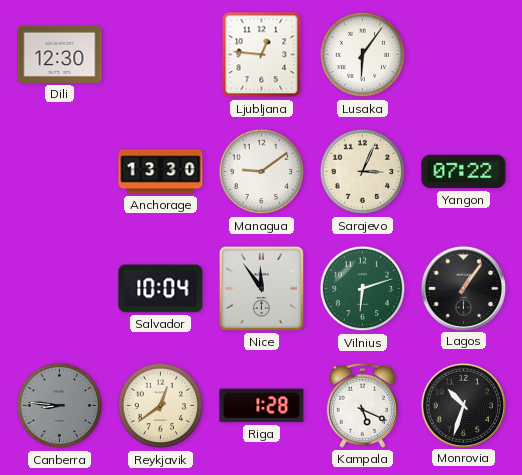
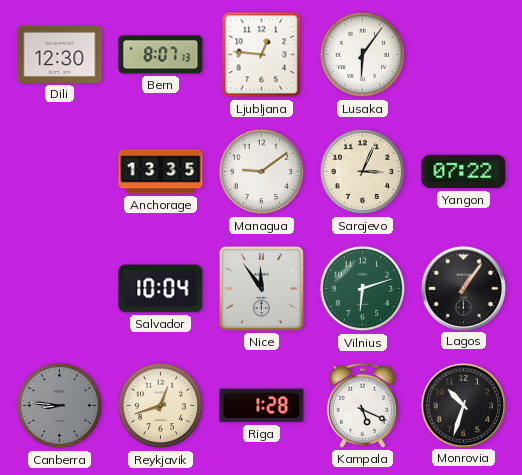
Bern: none -> 8:07 (161, 55)
Anchorage: 13:30 -> 13:35 (161, 172)
Reykjavik: 12:39 -> 12:42 (161, 406)
